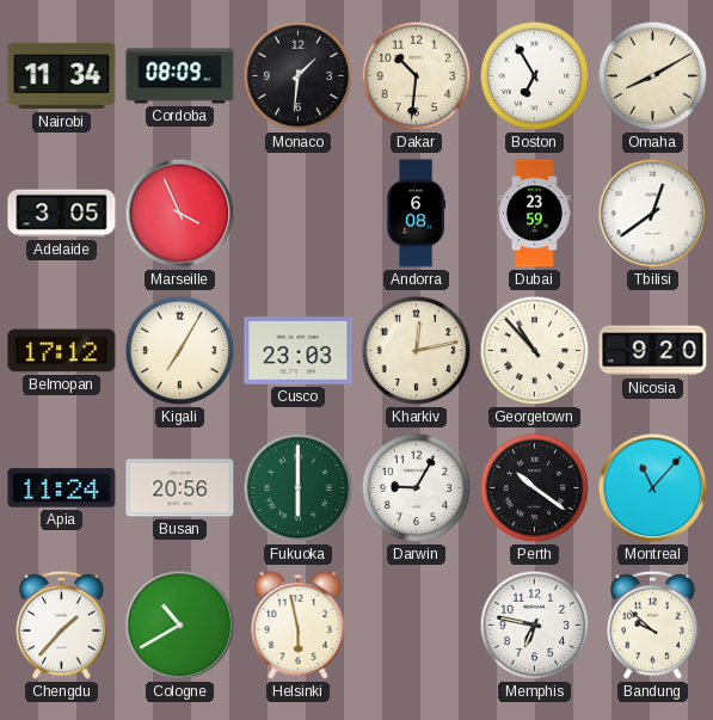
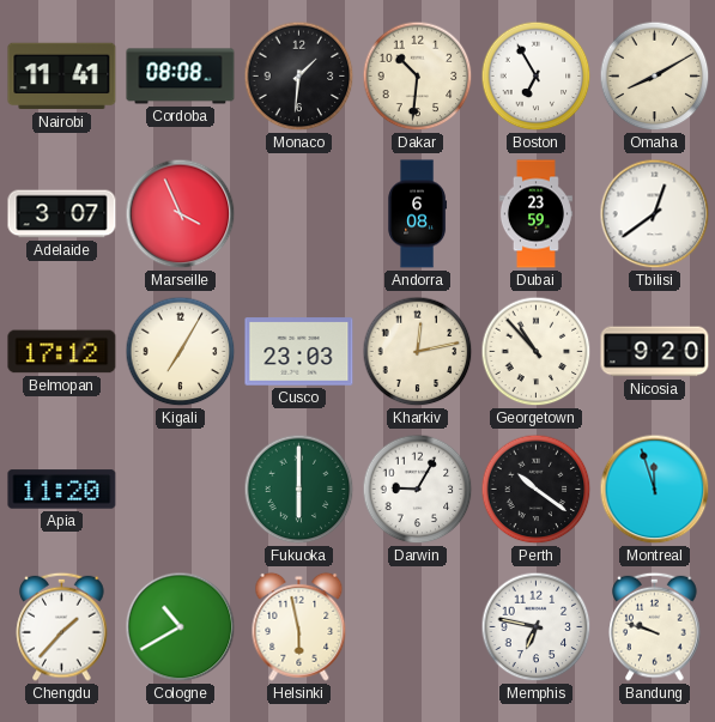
Nairobi: 11:34 -> 11:41 (62, 77)
Cordoba: 08:09 -> 08:08 (181, 77)
Adelaide: 3:05 -> 3:07 (62, 214)
Apia: 11:24 -> 11:20 (62, 490)
Busan: 20:56 -> none (180, 488)
Montreal: 11:07 -> 11:57 (655, 490)
Bandung: 9:52 -> 9:48 (655, 626)
